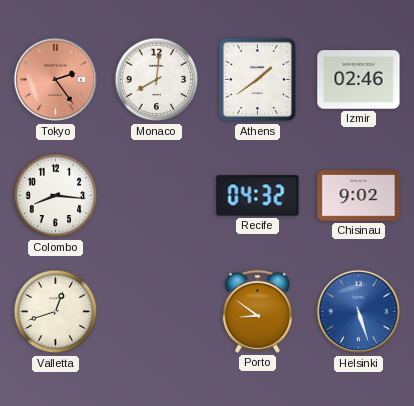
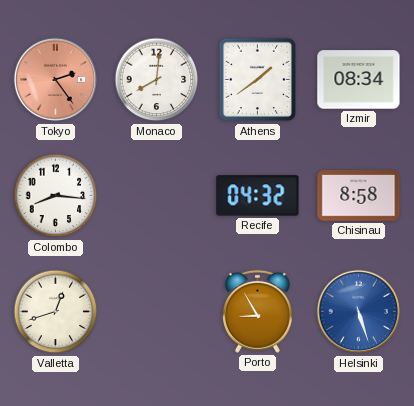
Izmir: 02:46 -> 08:34 (359, 80)
Chisinau: 9:02 -> 8:58 (359, 196)
Porto: 8:51 -> 8:55 (257, 311)
